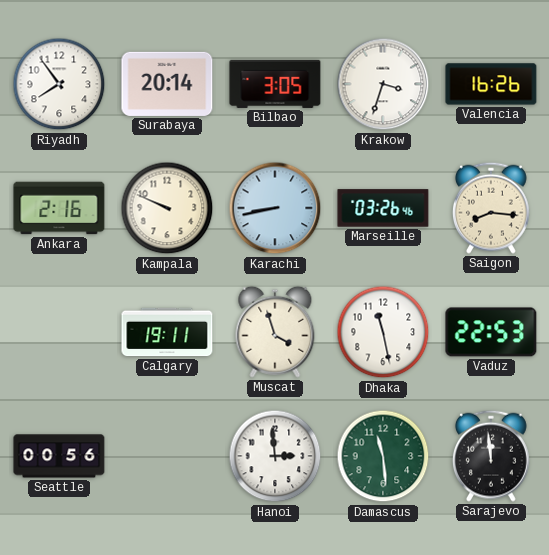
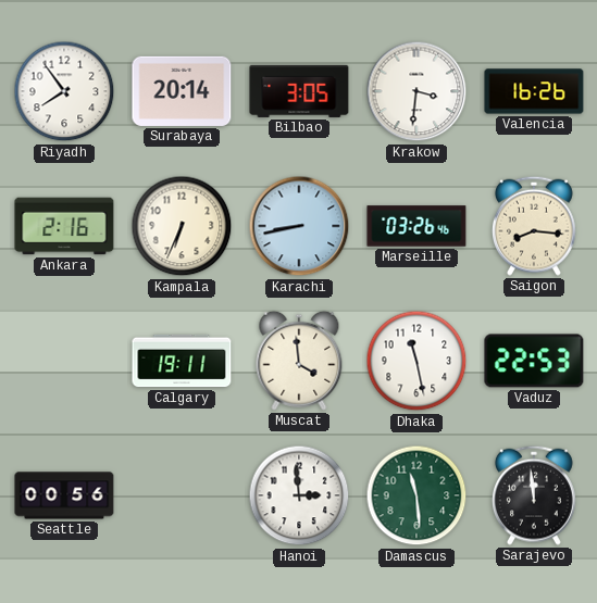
Krakow: 3:33 -> 3:31 (416, 91)
Kampala: 9:49 -> 6:34 (182, 226)
Muscat: 3:57 -> 3:59 (299, 361)
